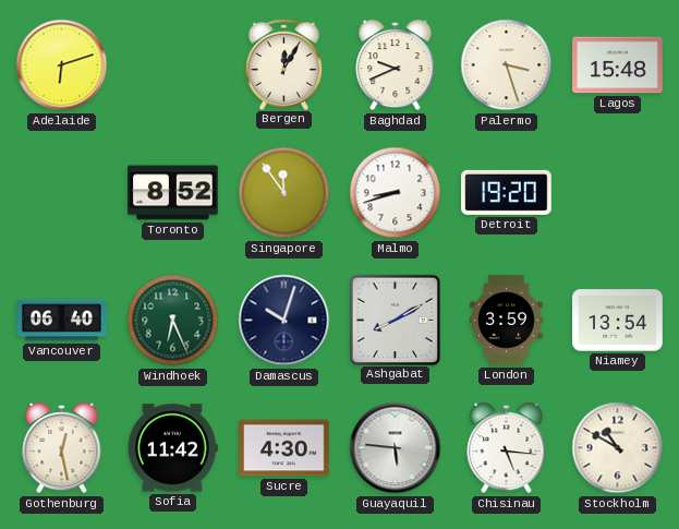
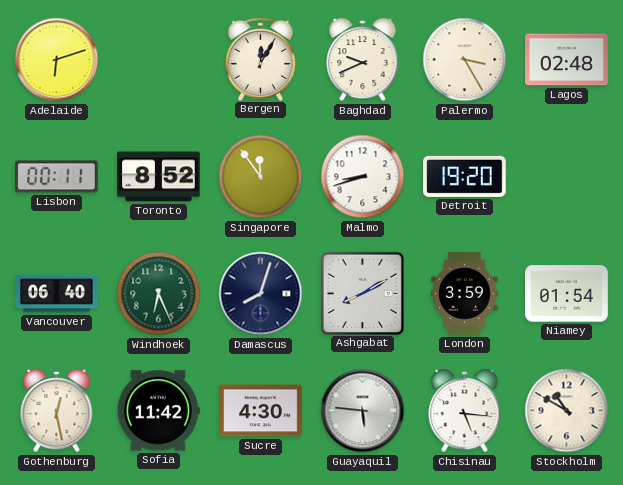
Palermo: 3:27 -> 3:25 (465, 60)
Lagos: 15:48 -> 02:48 (567, 60)
Lisbon: none -> 00:11 (57, 177)
Damascus: 10:03 -> 8:03 (261, 294)
Niamey: 13:54 -> 01:54 (567, 294)
